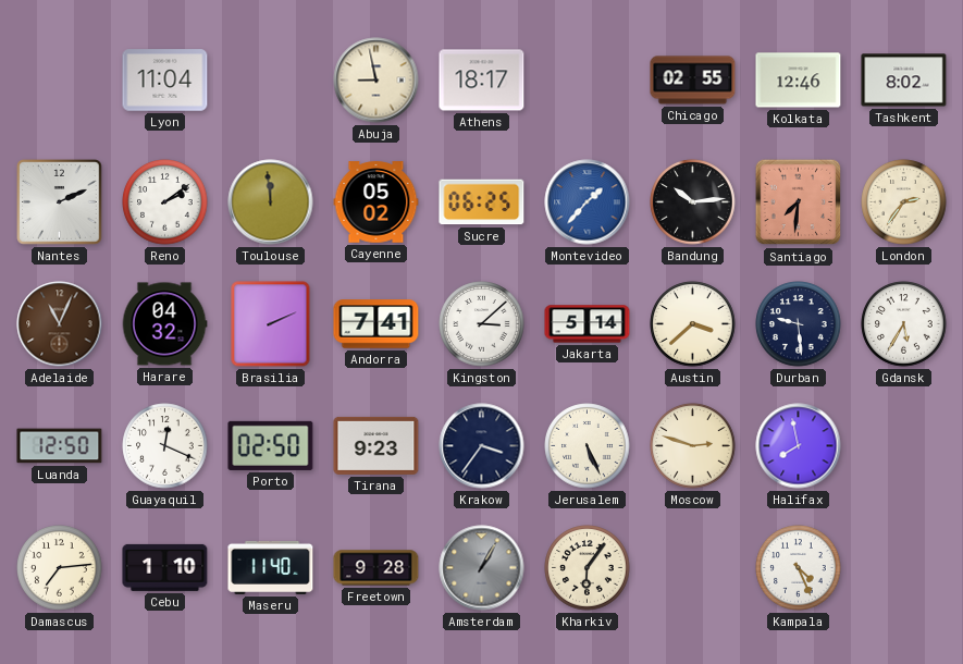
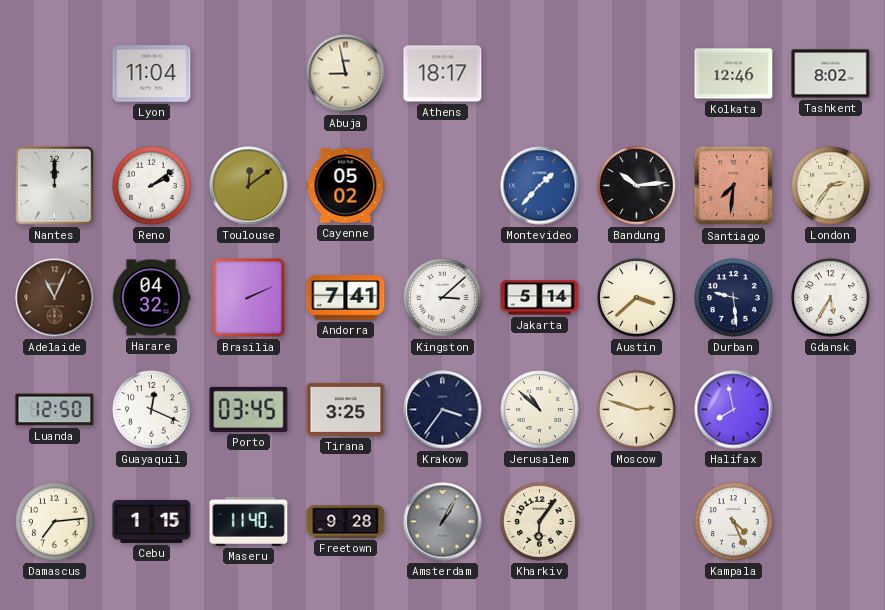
Chicago: 02:55 -> none (693, 81)
Nantes: 2:11 -> 12:00 (55, 186)
Toulouse: 11:59 -> 12:09 (249, 186)
Sucre: 06:25 -> none (482, 202)
Porto: 02:50 -> 03:45 (249, 409)
Tirana: 9:23 -> 3:25 (346, 409)
Jerusalem: 5:26 -> 10:52 (540, 410)
Cebu: 1:10 -> 1:15 (152, 521)
